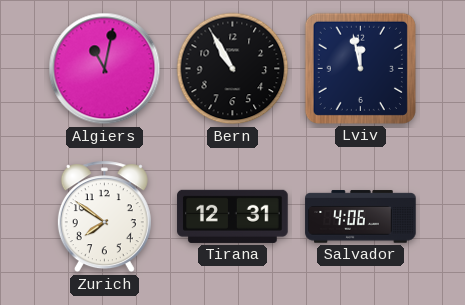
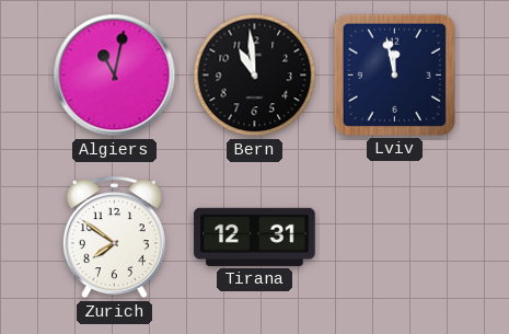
Bern: 10:55 -> 10:59 (255, 76)
Salvador: 4:06 -> none (361, 217)
